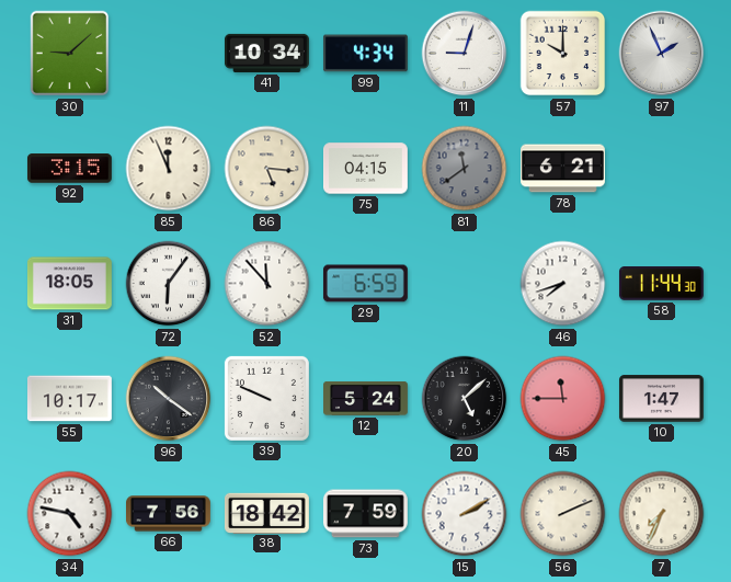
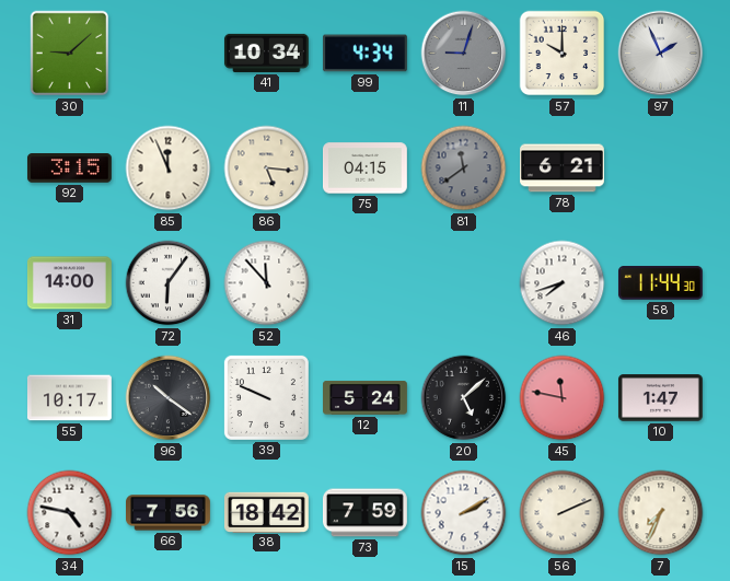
11 dial: white -> grey (464, 54)
31: 18:05 -> 14:00 (70, 283)
29: 6:59 -> none (365, 284)
45: 11:45 -> 11:47 (563, 398)
